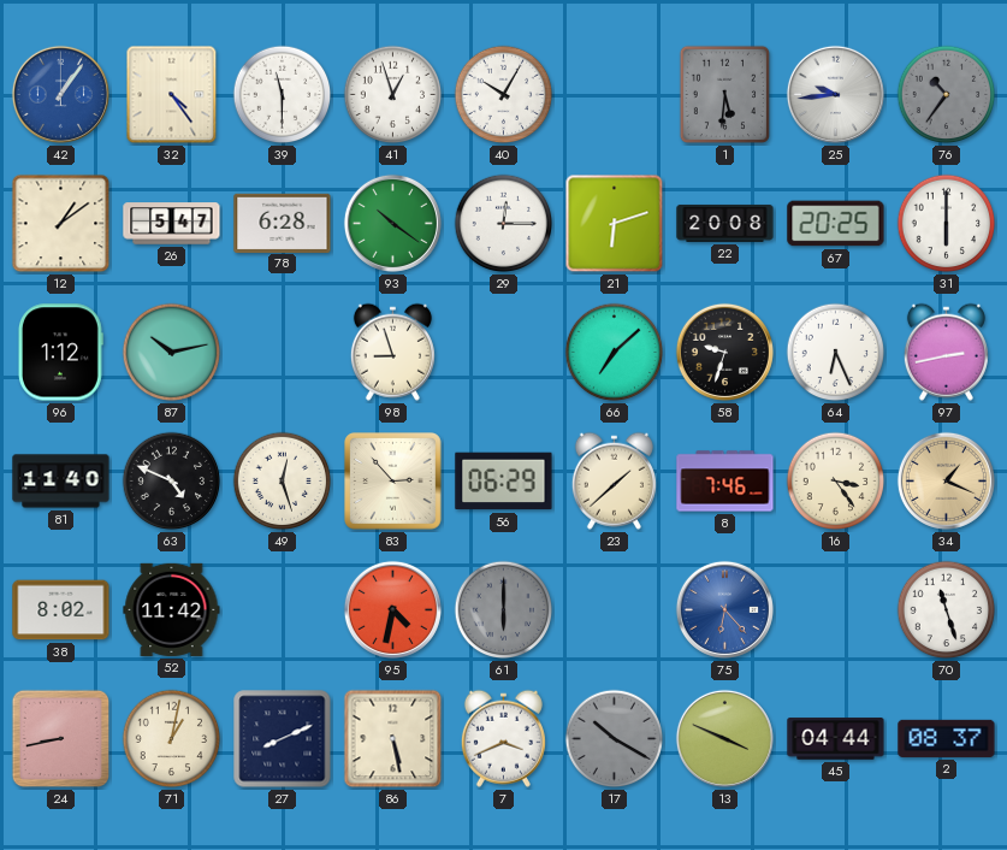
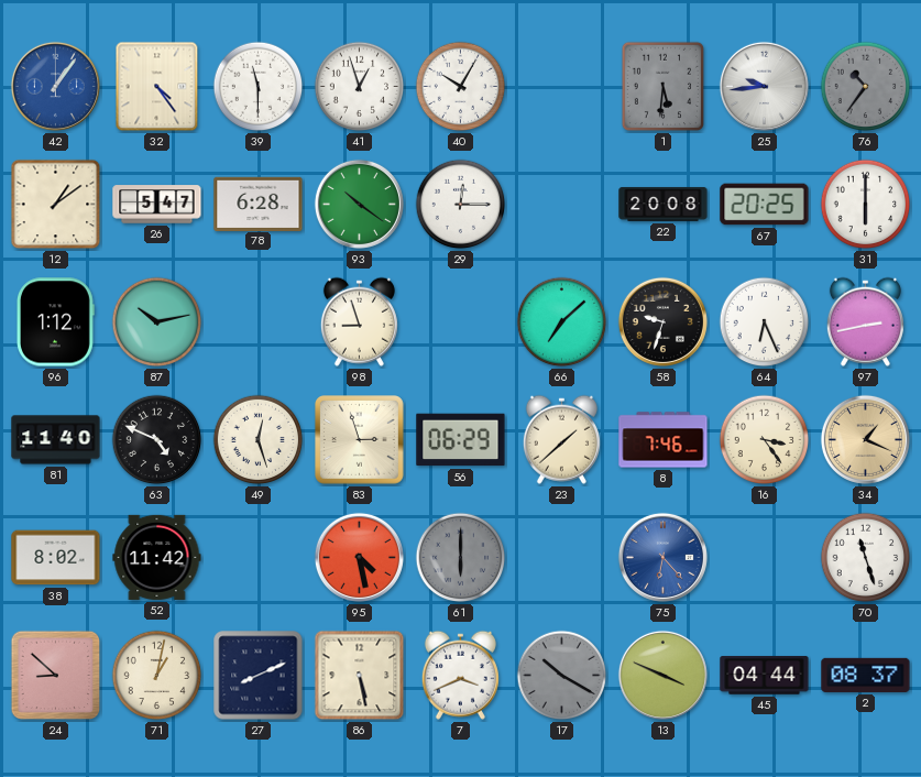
21: 6:12 -> none (615, 224)
83: 2:53 -> 2:57 (360, 440)
95: 4:32 -> 4:28 (359, 557)
24: 8:43 -> 8:52 (56, 676)
